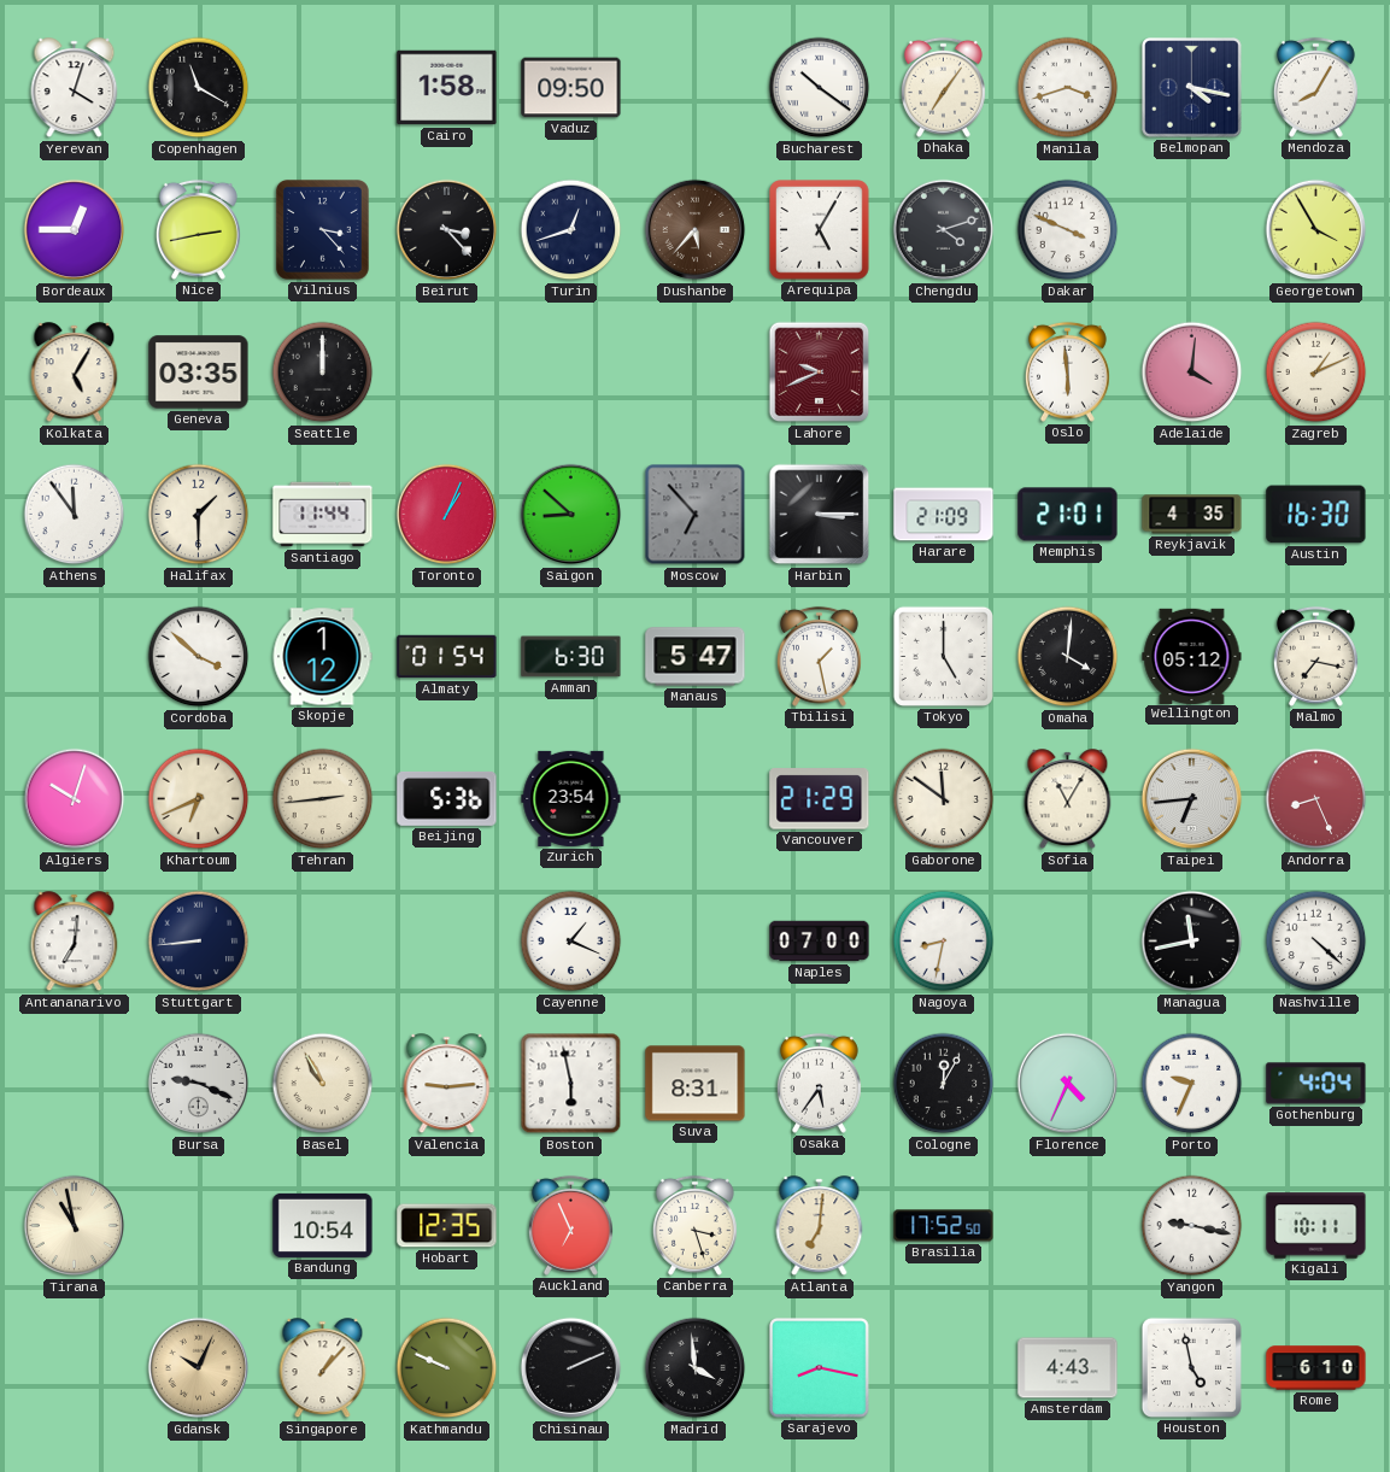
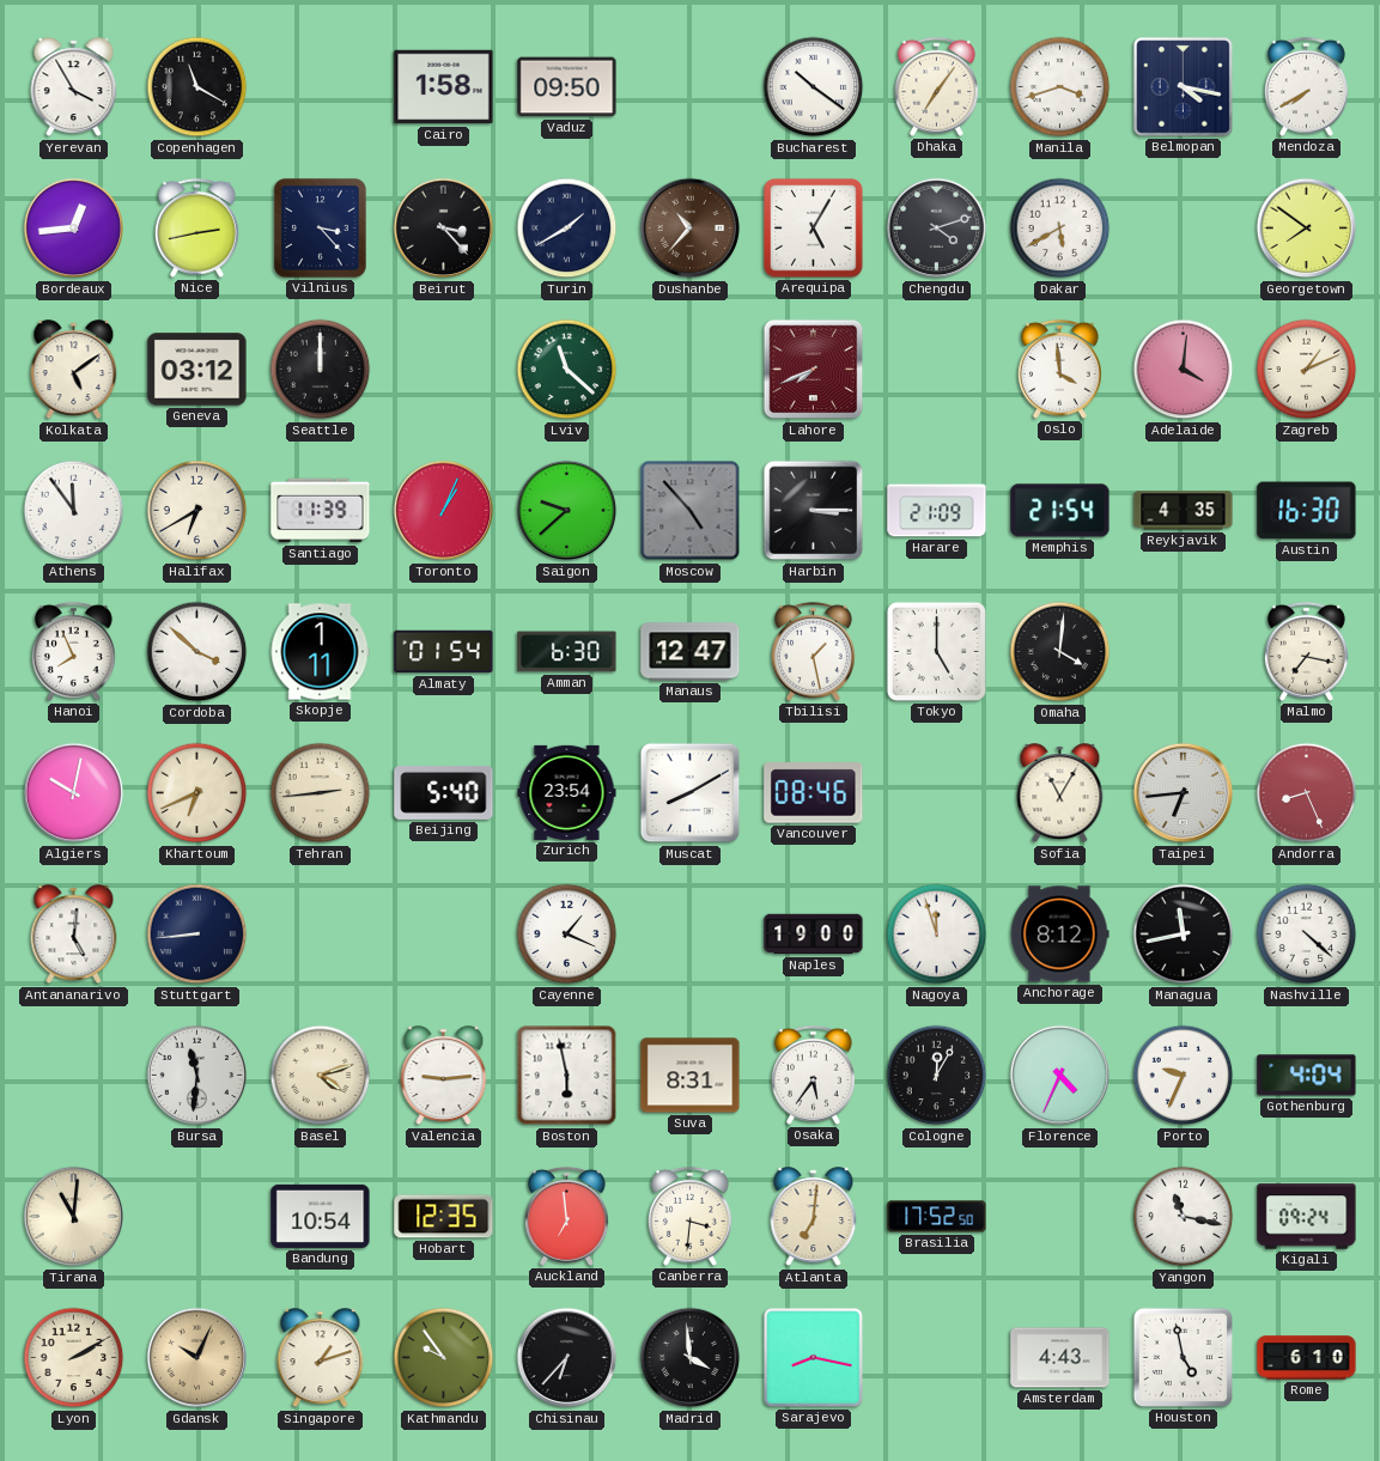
Yerevan: 4:03 -> 3:55 (74, 87)
Mendoza: 8:05 -> 7:40 (1306, 86)
Bordeaux: 12:45 -> 12:44 (74, 229)
Turin: 12:42 -> 1:40 (567, 229)
Dushanbe: 5:37 -> 10:37 (691, 229)
Dakar: 3:49 -> 5:40 (1060, 229)
Georgetown: 3:55 -> 7:51 (1307, 229)
Kolkata: 5:05 -> 5:09 (74, 370)
Geneva: 03:35 -> 03:12 (197, 370)
Lviv: none -> 11:22 (567, 370)
Lahore: 9:41 -> 7:41 (814, 370)
Oslo: 5:59 -> 3:59 (1059, 369)
Halifax: 1:30 -> 6:40 (197, 511)
Santiago: 11:44 -> 11:39 (321, 511)
Saigon: 8:52 -> 9:38 (567, 511)
Moscow: 6:53 -> 4:53 (691, 511)
Memphis: 21:01 -> 21:54 (1060, 511)
Hanoi: none -> 7:56 (73, 651)
Skopje: 1:12 -> 1:11 (320, 652)
Manaus: 5:47 -> 12:47 (691, 652)
Wellington: 05:12 -> none (1192, 656)
Algiers: 10:03 -> 10:02 (74, 793)
Beijing: 5:36 -> 5:40 (444, 792)
Muscat: none -> 8:10 (691, 793)
Vancouver: 21:29 -> 08:46 (814, 793)
Gaborone: 11:51 -> none (944, 799)
Antananarivo: 7:01 -> 5:01 (74, 935)
Naples: 07:00 -> 19:00 (814, 935)
Nagoya: 8:32 -> 11:57 (937, 935)
Anchorage: none -> 8:12 (1059, 935)
Bursa: 9:19 -> 11:31 (197, 1076)
Basel: 10:55 -> 4:12 (321, 1076)
Tirana: 10:58 -> 11:01 (74, 1217)
Auckland: 6:56 -> 6:59 (566, 1216)
Canberra: 3:27 -> 3:31 (689, 1216)
Yangon: 9:17 -> 11:17 (1184, 1217)
Kigali: 10:11 -> 09:24 (1307, 1217)
Lyon: none -> 2:10 (74, 1358)
Singapore: 1:07 -> 1:12 (321, 1358)
Kathmandu: 9:49 -> 9:54 (444, 1358)
Chisinau: 2:11 -> 6:37 (567, 1358)
